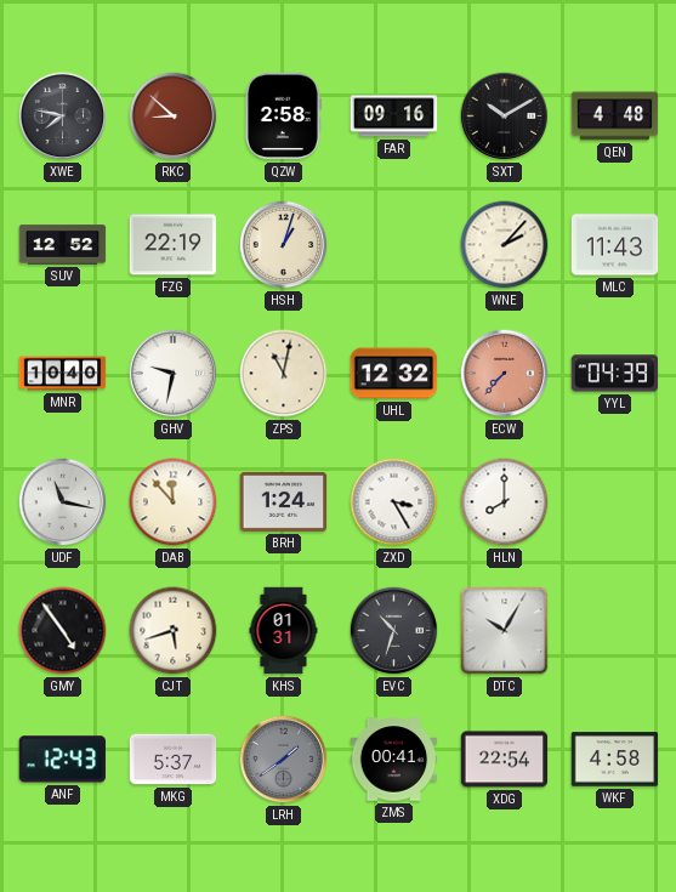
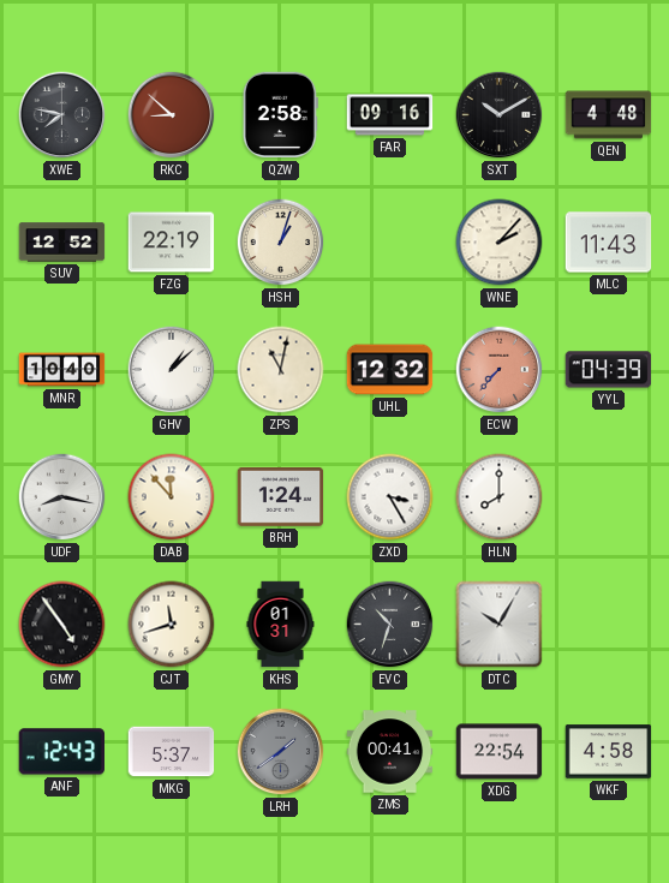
GHV: 9:32 -> 1:08 (172, 370)
UDF: 11:17 -> 8:17 (62, 497)
CJT: 5:42 -> 11:42 (172, 625)
